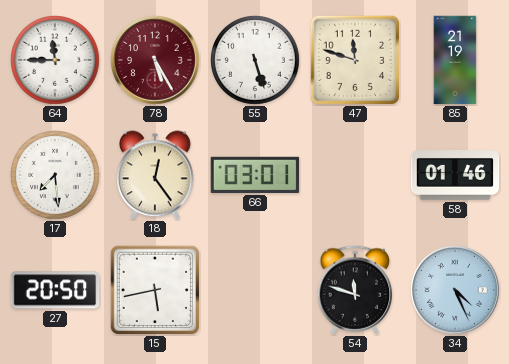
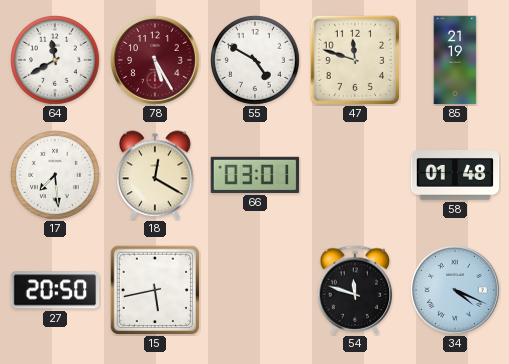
64: 11:45 -> 11:40 (56, 61)
55: 5:27 -> 4:50 (256, 61)
18: 12:24 -> 12:20 (155, 175)
58: 01:46 -> 01:48 (455, 176)
34: 4:26 -> 4:19 (456, 291)
